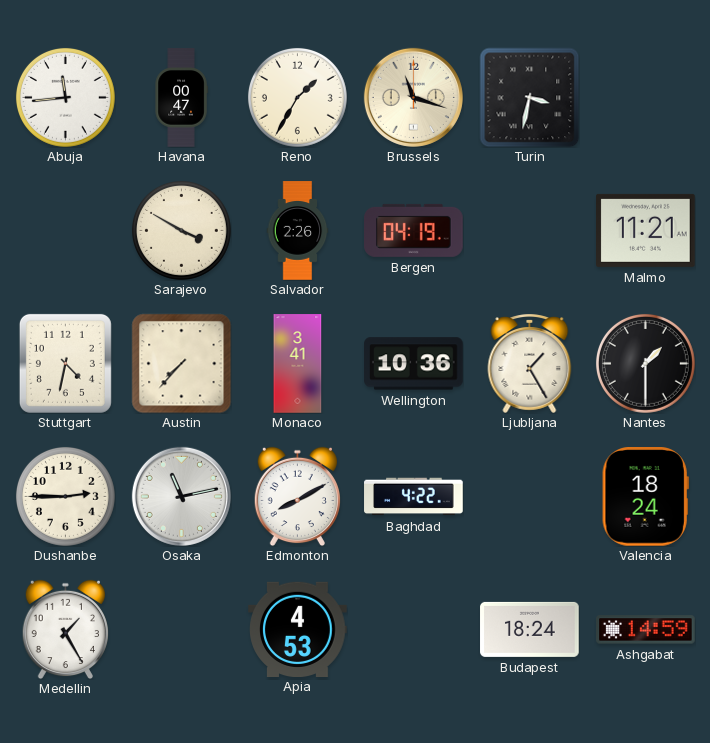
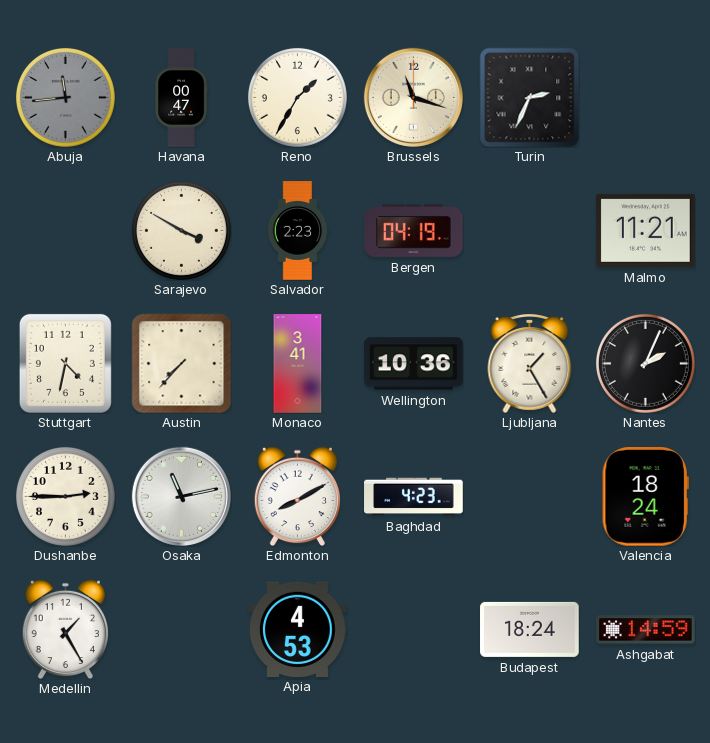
Abuja dial: white -> grey (65, 97)
Turin: 3:32 -> 2:34 (529, 97)
Salvador: 2:26 -> 2:23 (298, 231)
Nantes: 1:30 -> 2:04 (645, 363)
Baghdad: 4:22 -> 4:23 (414, 497)
